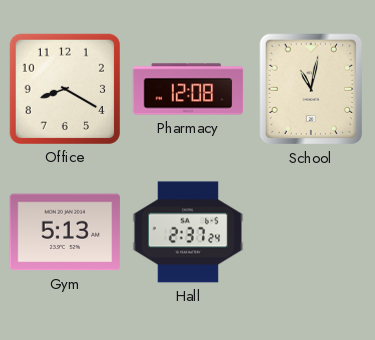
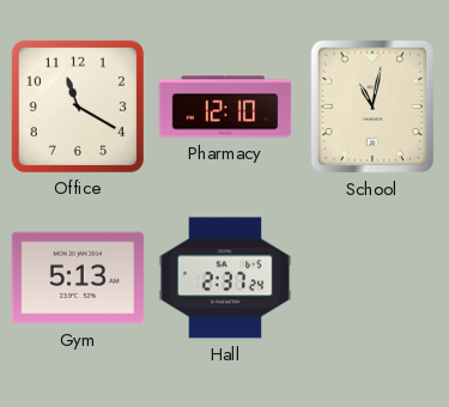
Office: 8:20 -> 11:20 (77, 105)
Pharmacy: 12:08 -> 12:10 (225, 107)
